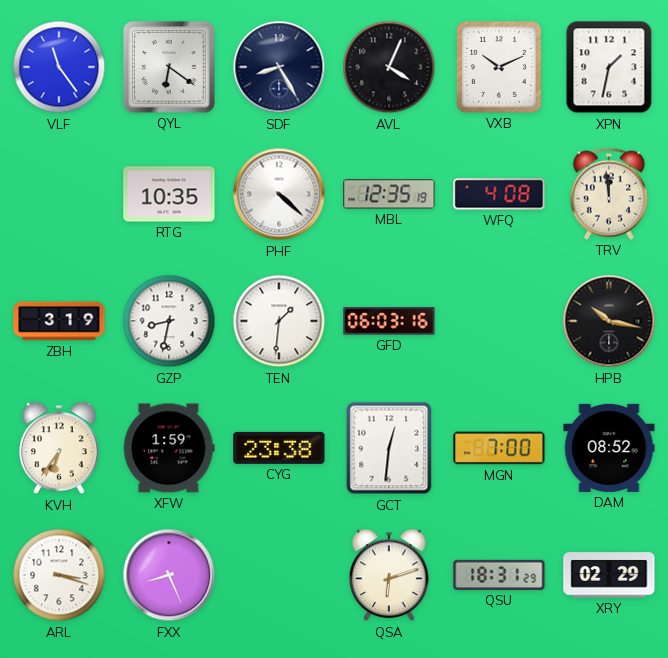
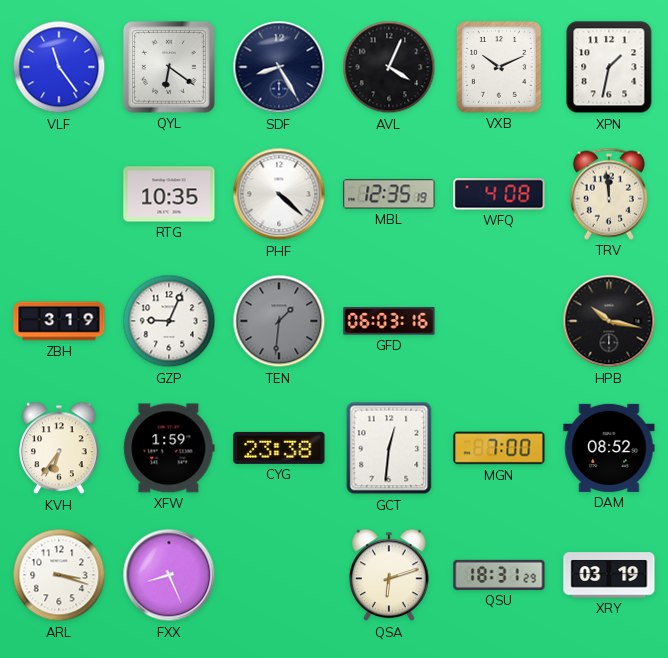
GZP: 8:32 -> 9:04 (169, 321)
TEN dial: white -> grey (279, 321)
XRY: 02:29 -> 03:19 (609, 575)
